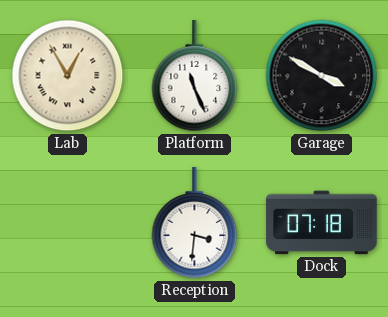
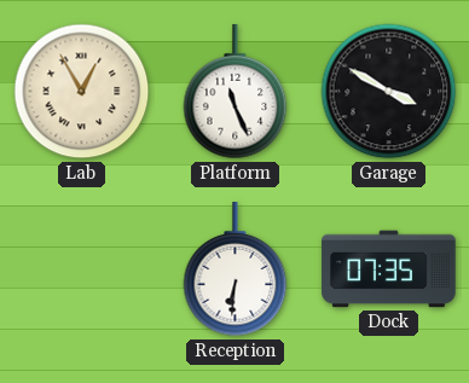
Reception: 3:31 -> 6:31 (236, 269)
Dock: 07:18 -> 07:35 (389, 269)
